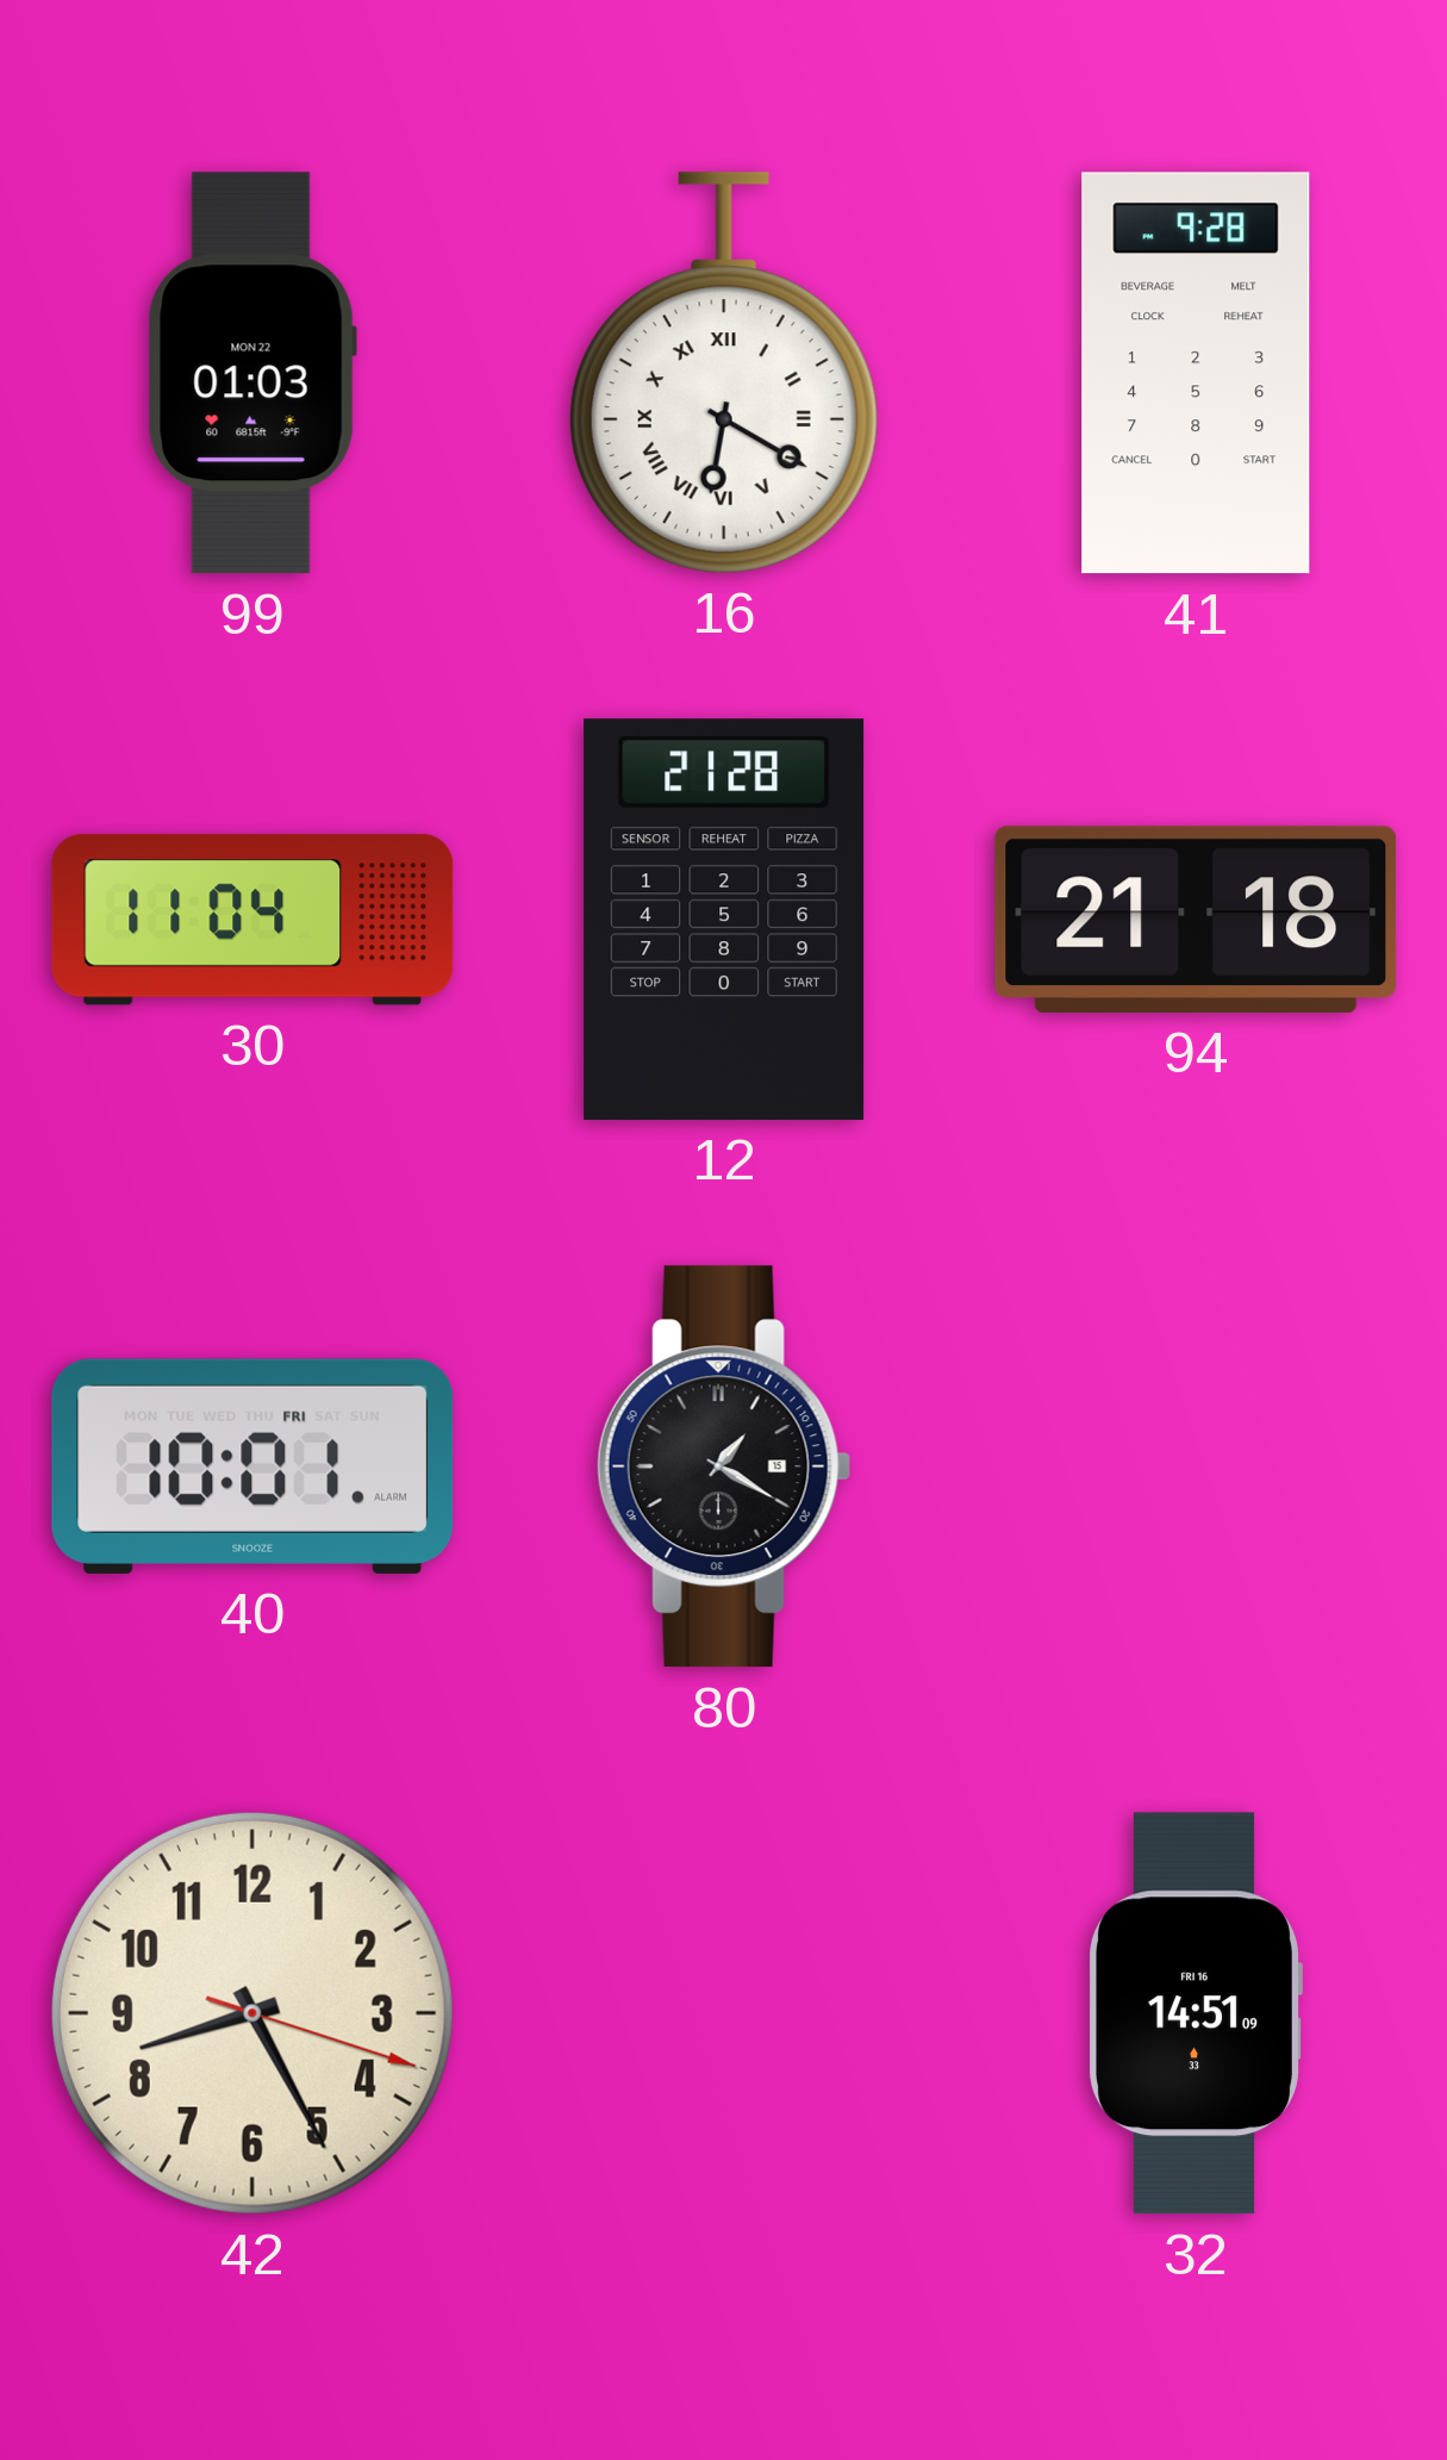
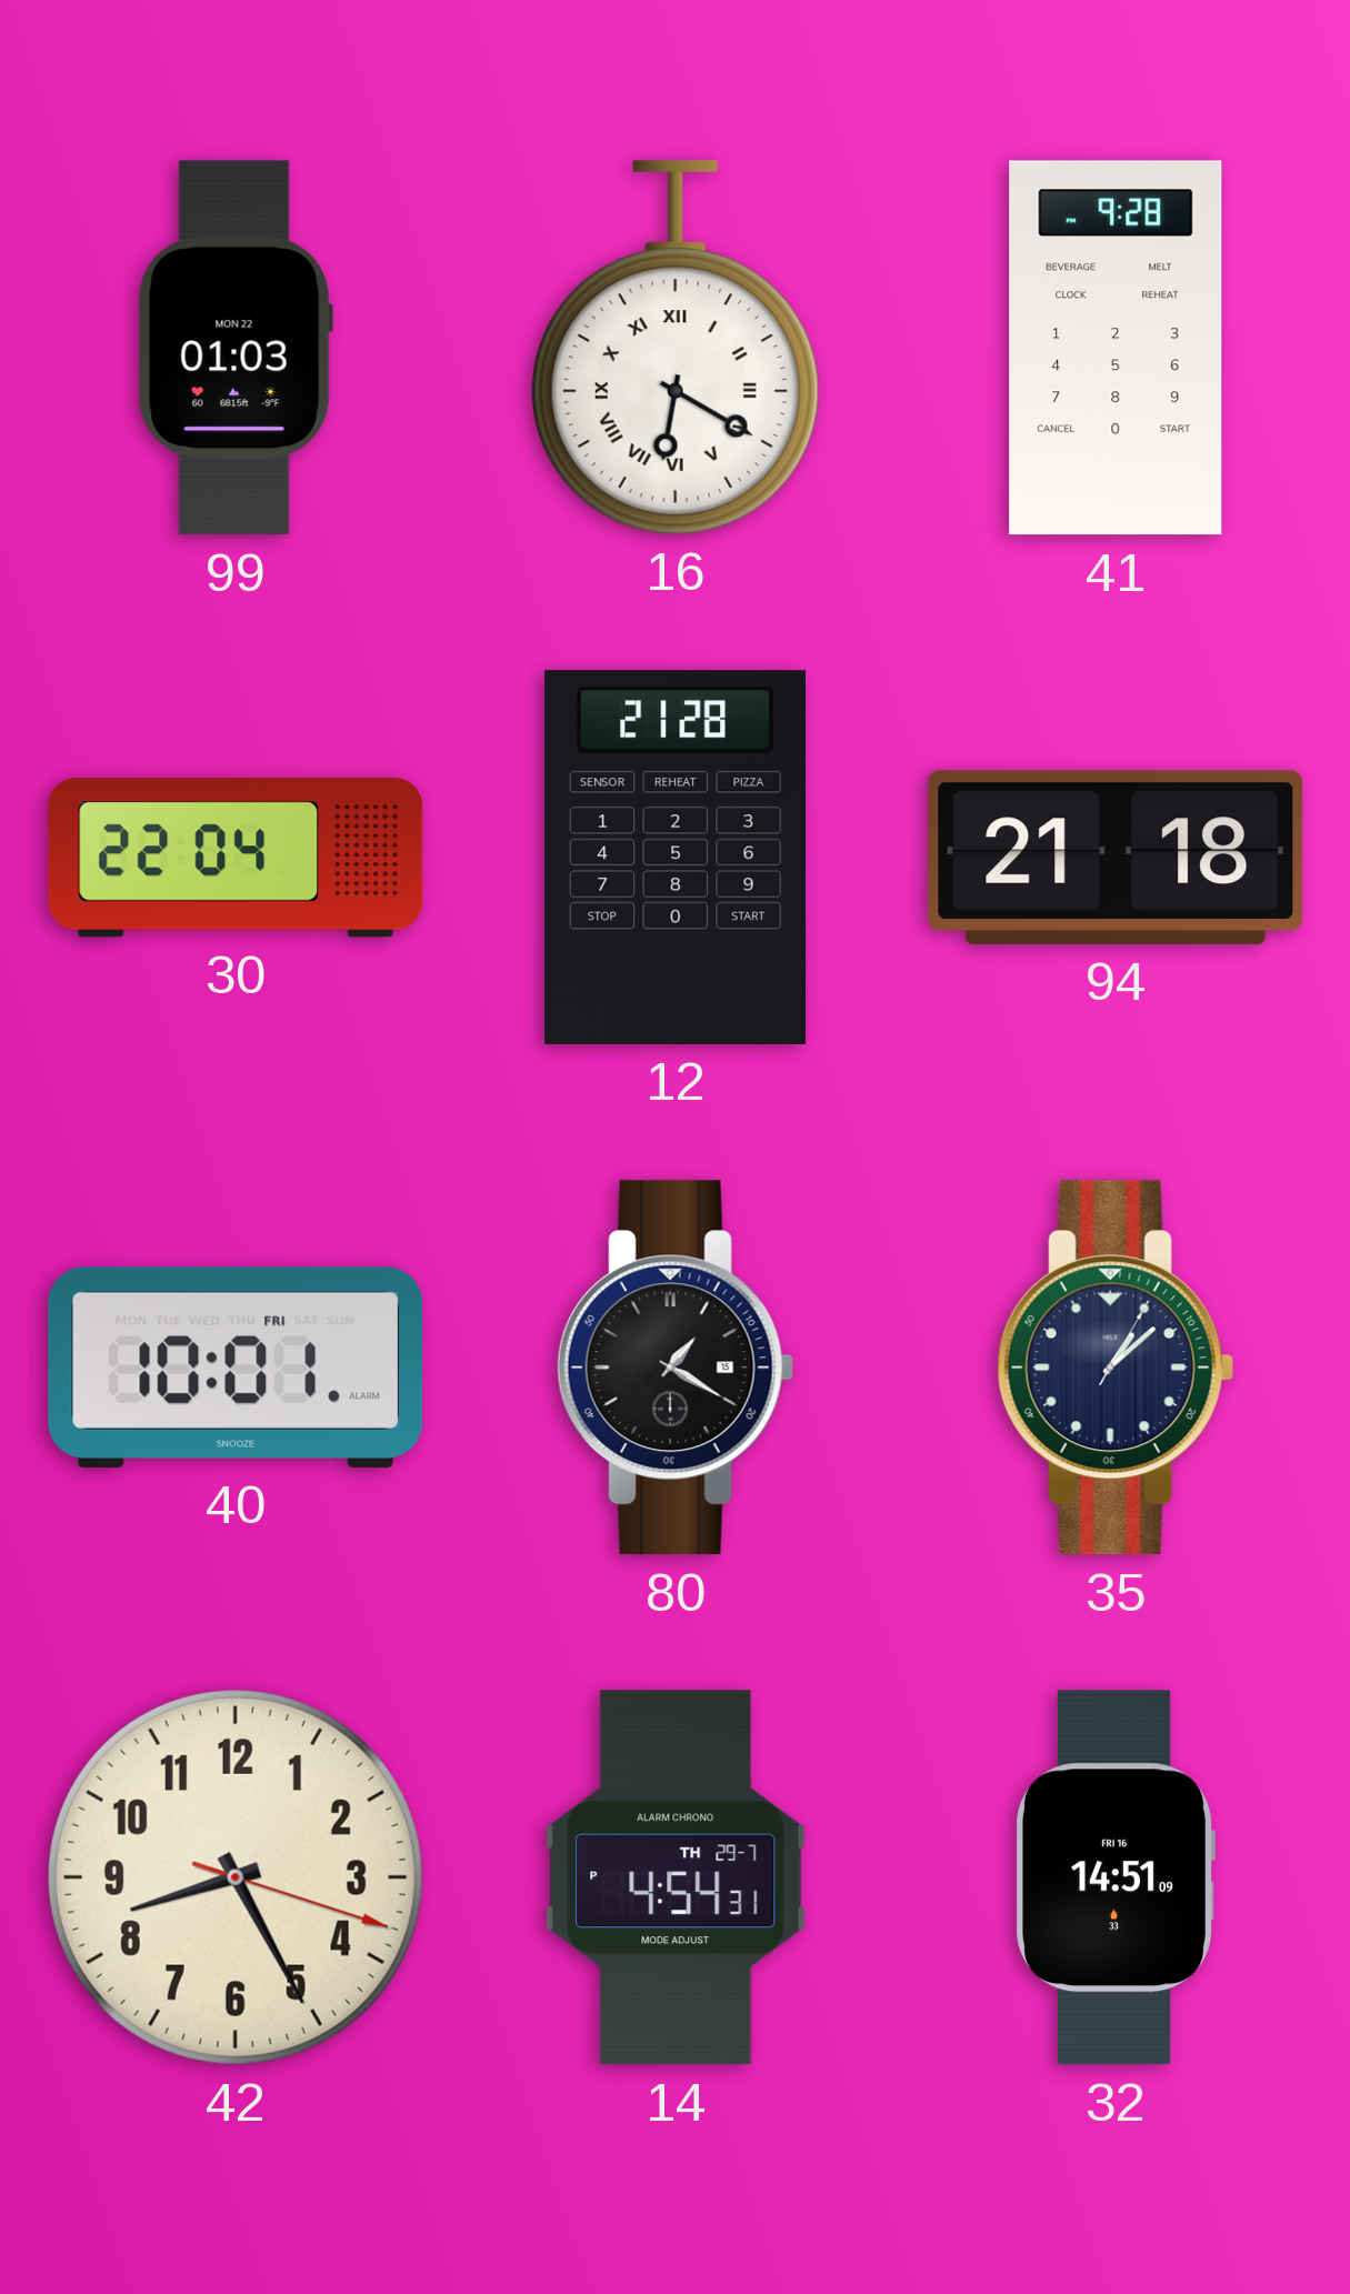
30: 11:04 -> 22:04 (236, 858)
35: none -> 1:08 (1116, 1368)
14: none -> 4:54 (676, 1877)
